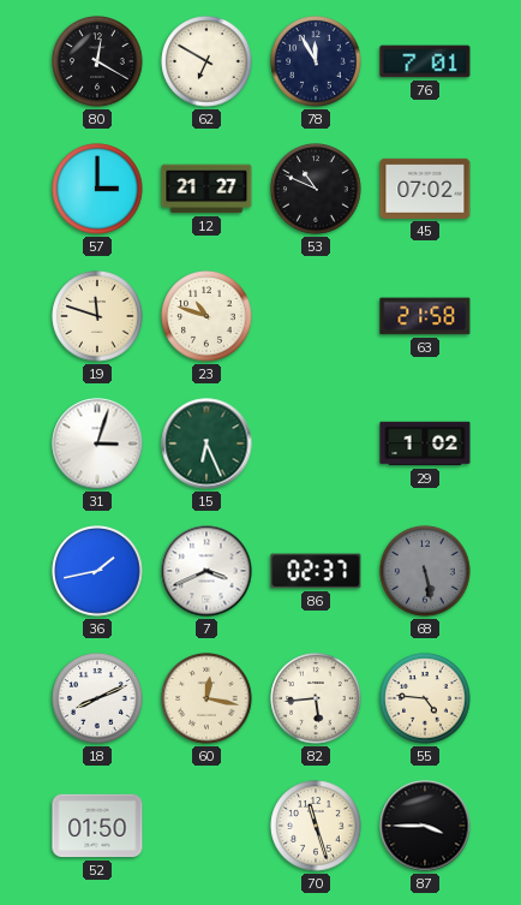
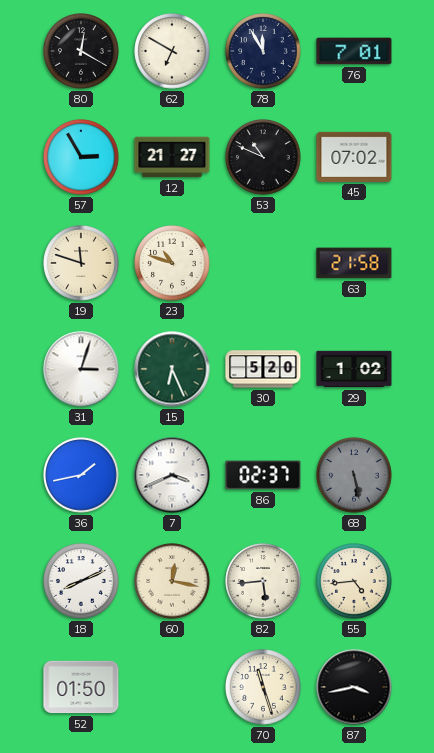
57: 3:00 -> 2:55 (81, 157)
30: none -> 5:20 (263, 369)
55: 4:46 -> 4:44 (354, 581)
87: 3:45 -> 3:43 (354, 687)
